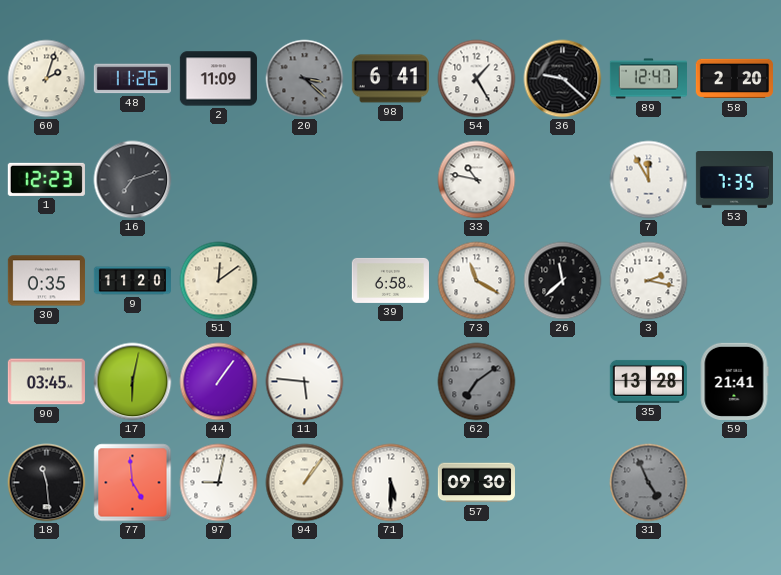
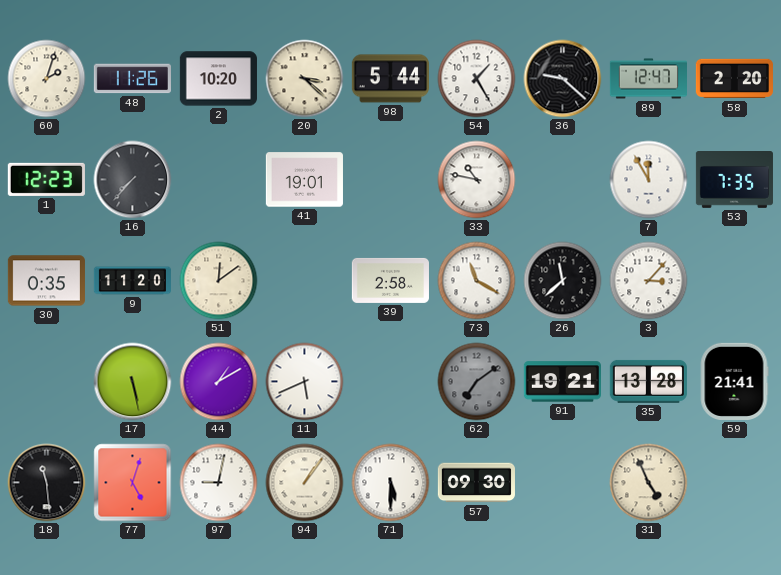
2: 11:09 -> 10:20 (218, 79)
20 dial: grey -> cream (305, 79)
98: 6:41 -> 5:44 (390, 79)
16: 7:12 -> 7:37 (133, 180)
41: none -> 19:01 (304, 180)
39: 6:58 -> 2:58 (390, 280)
3: 2:17 -> 3:07 (649, 281)
90: 03:45 -> none (46, 382)
17: 6:02 -> 5:28 (133, 382)
44: 1:06 -> 1:10 (219, 382)
11: 5:46 -> 5:41 (305, 382)
91: none -> 19:21 (562, 382)
77: 4:59 -> 5:03 (133, 483)
31 dial: grey -> cream (649, 483)
